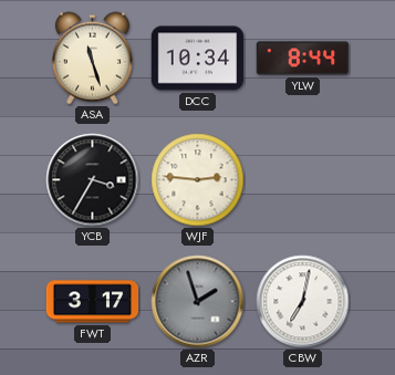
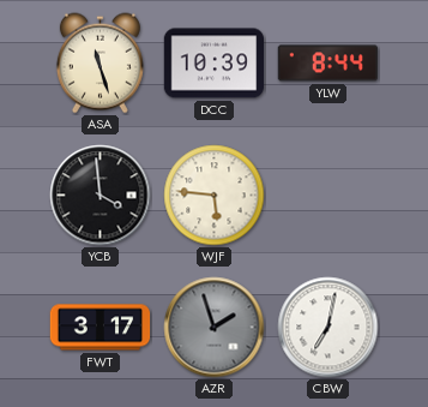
DCC: 10:34 -> 10:39 (215, 64)
YCB: 3:35 -> 3:59 (101, 196)
WJF: 2:46 -> 5:46 (215, 196)
